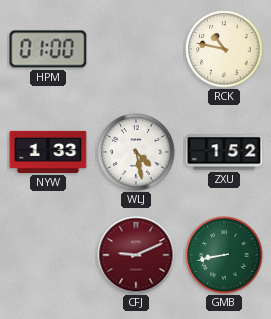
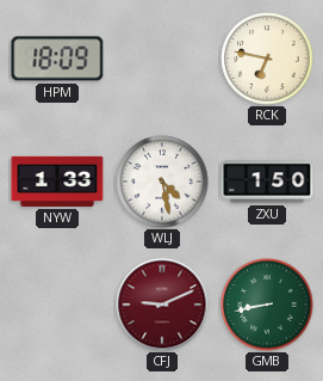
HPM: 01:00 -> 18:09 (57, 59)
RCK: 10:47 -> 6:47 (267, 59)
ZXU: 1:52 -> 1:50 (267, 182)
